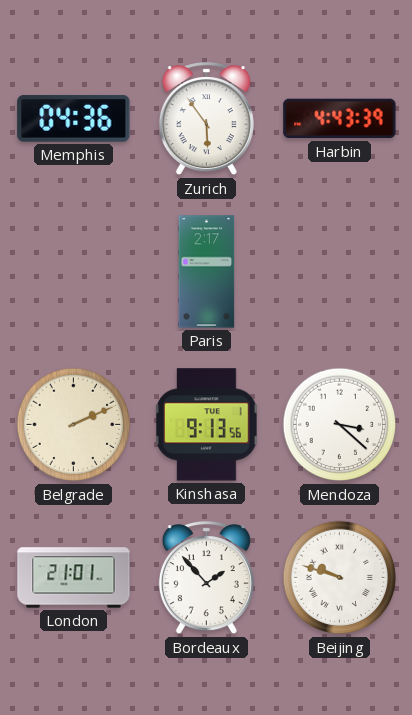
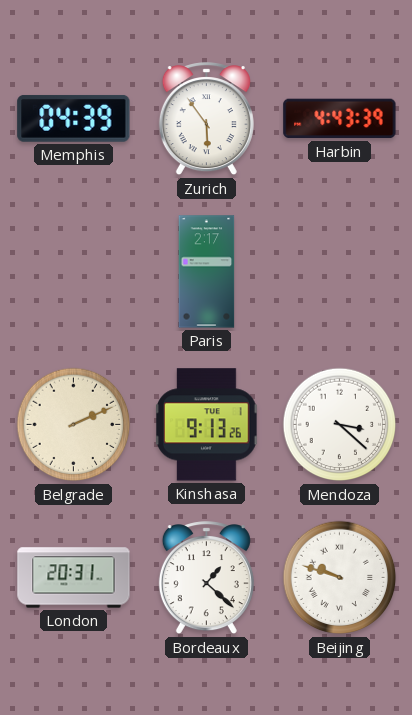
Memphis: 04:36 -> 04:39 (74, 118)
Kinshasa: 9:13:56 -> 9:13:26 (207, 425)
London: 21:01 -> 20:31 (74, 578)
Bordeaux: 1:53 -> 1:22 (206, 578)
